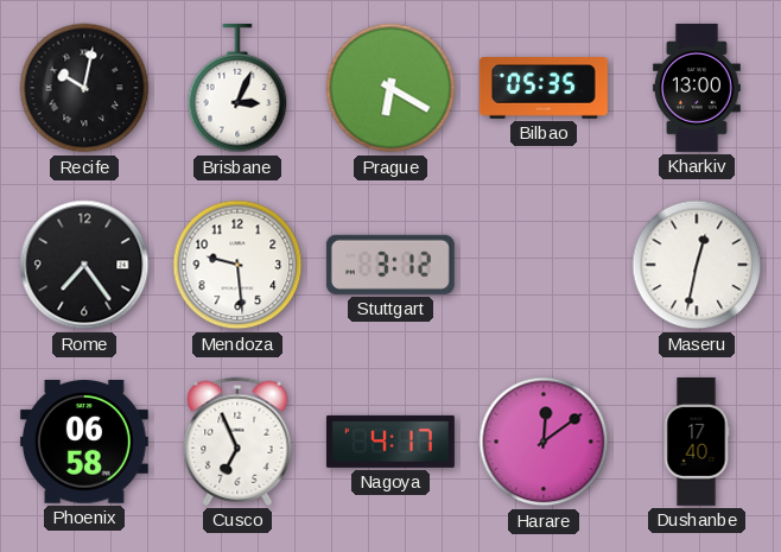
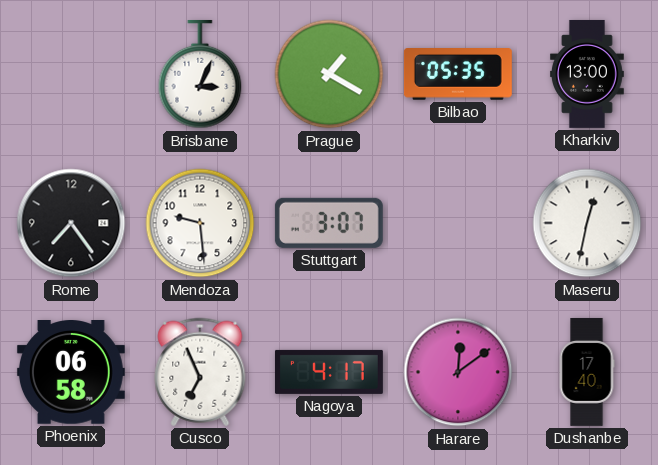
Recife: 10:02 -> none (84, 88)
Prague: 6:20 -> 1:20 (329, 74)
Stuttgart: 3:12 -> 3:07 (329, 223)
